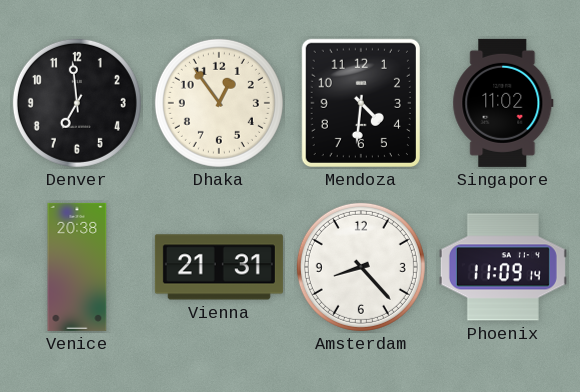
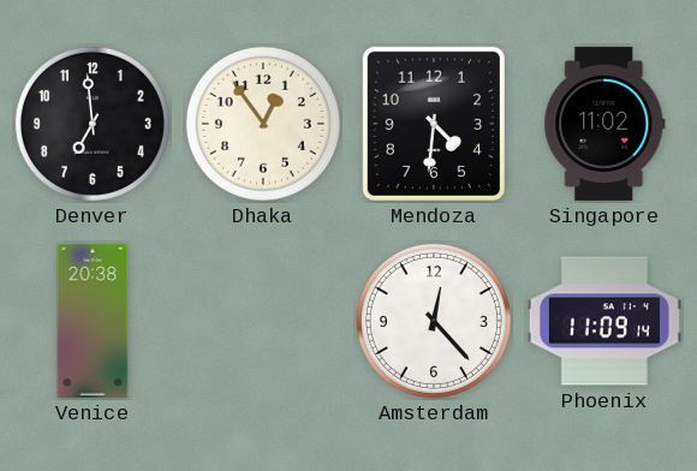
Vienna: 21:31 -> none (219, 267)
Amsterdam: 8:23 -> 12:23 (434, 321)
